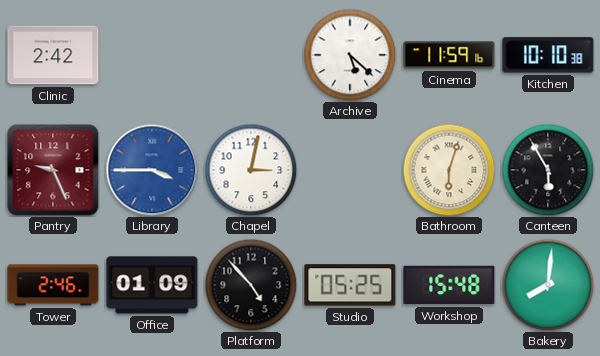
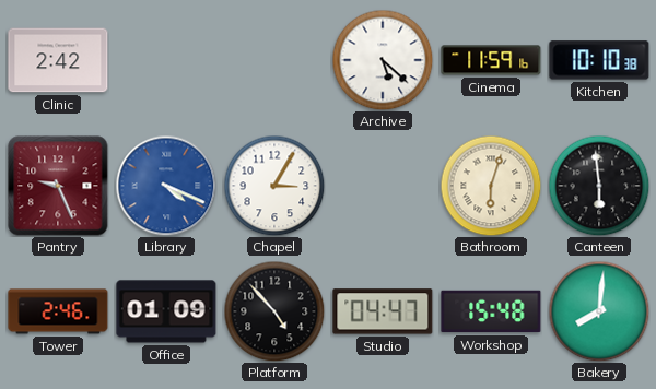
Library: 3:45 -> 4:19 (166, 186)
Chapel: 3:02 -> 3:05 (274, 186)
Canteen: 5:55 -> 5:59 (599, 186)
Studio: 05:25 -> 04:47 (383, 311)
